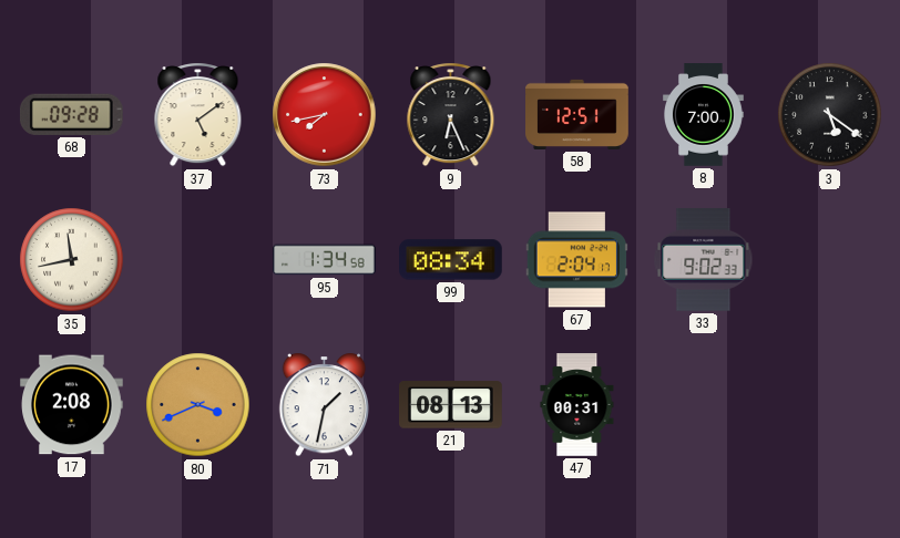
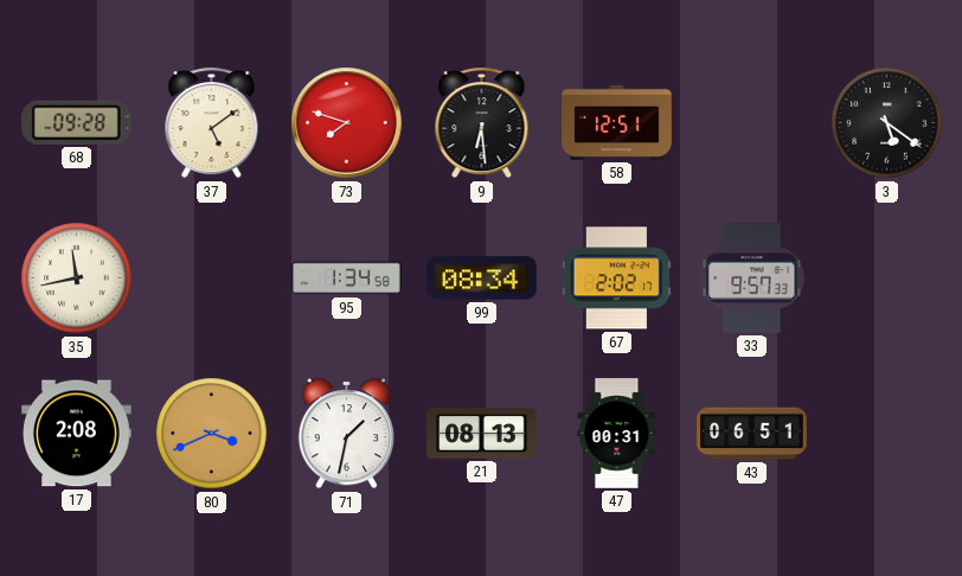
73: 7:43 -> 7:48 (347, 123)
9: 6:26 -> 6:29 (482, 123)
8: 7:00 -> none (704, 115)
67: 2:04 -> 2:02 (616, 279)
33: 9:02 -> 9:57 (752, 279)
43: none -> 06:51 (752, 434)
